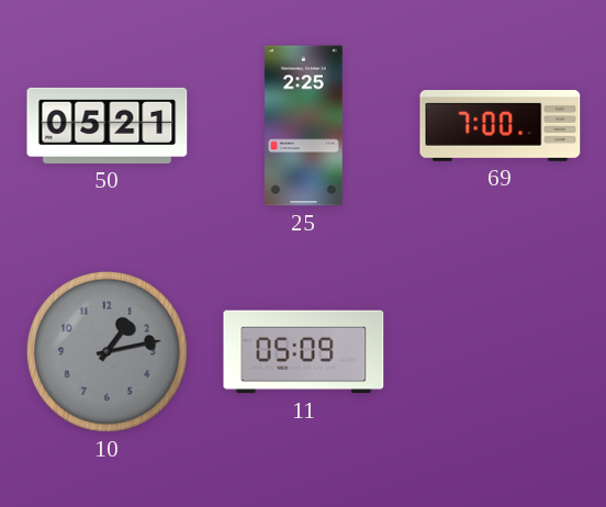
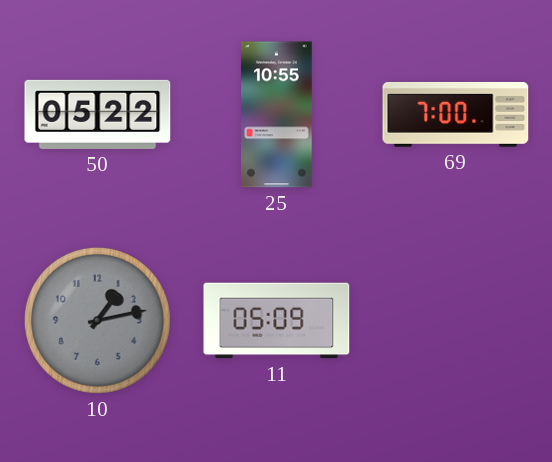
50: 05:21 -> 05:22 (98, 114)
25: 2:25 -> 10:55 (277, 115)
